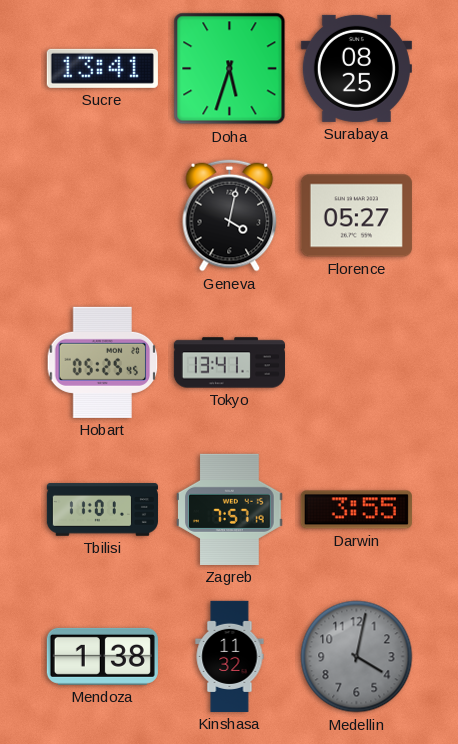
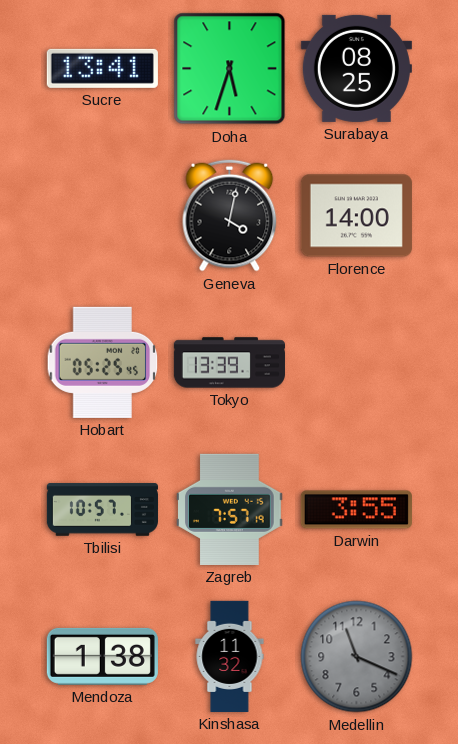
Florence: 05:27 -> 14:00 (356, 216)
Tokyo: 13:41 -> 13:39 (229, 363)
Tbilisi: 11:01 -> 10:57 (102, 510)
Medellin: 4:02 -> 11:19 (357, 657)
